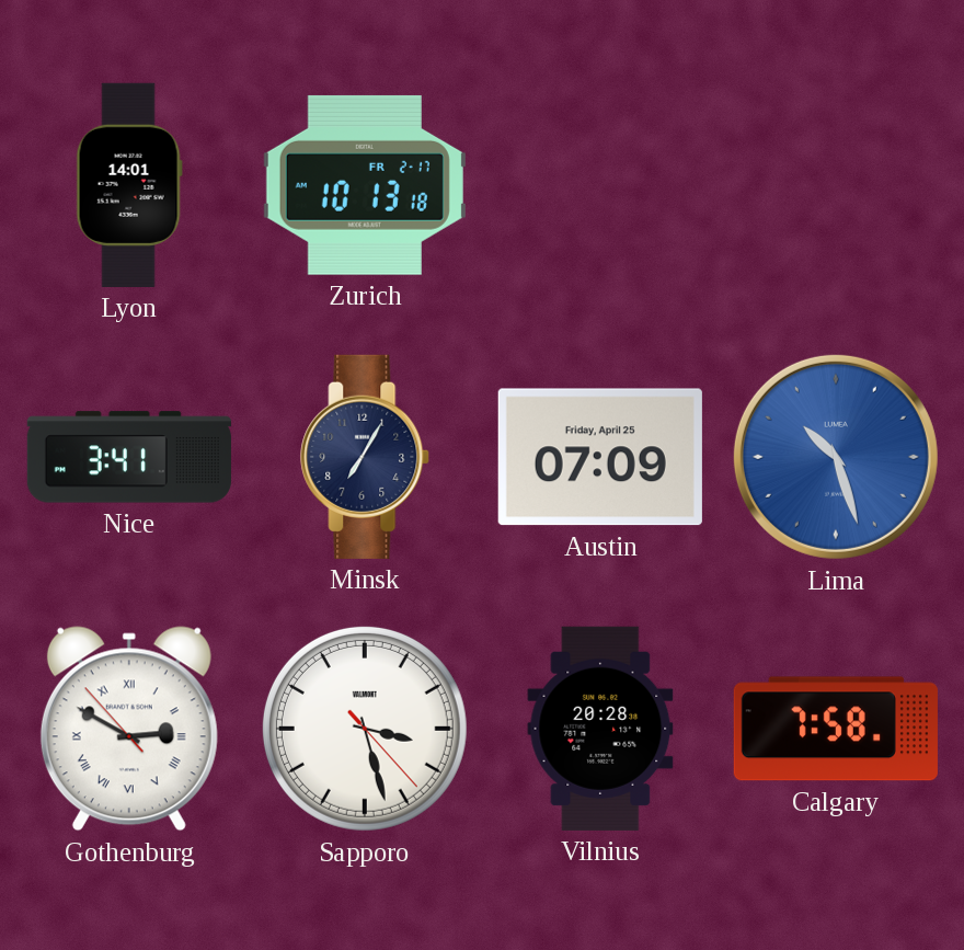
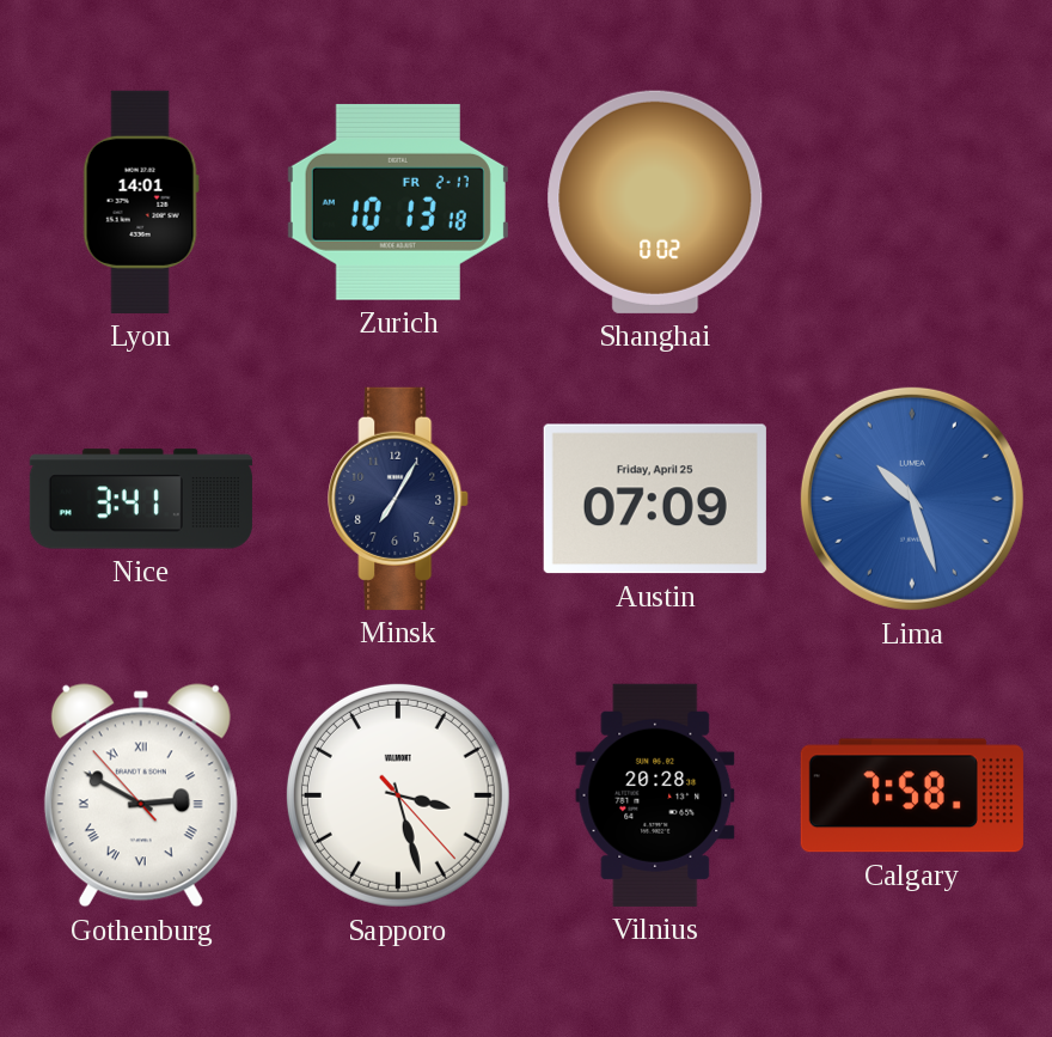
Shanghai: none -> 0:02 (655, 202)
